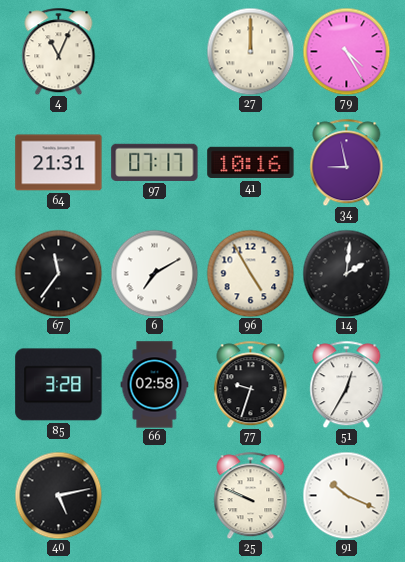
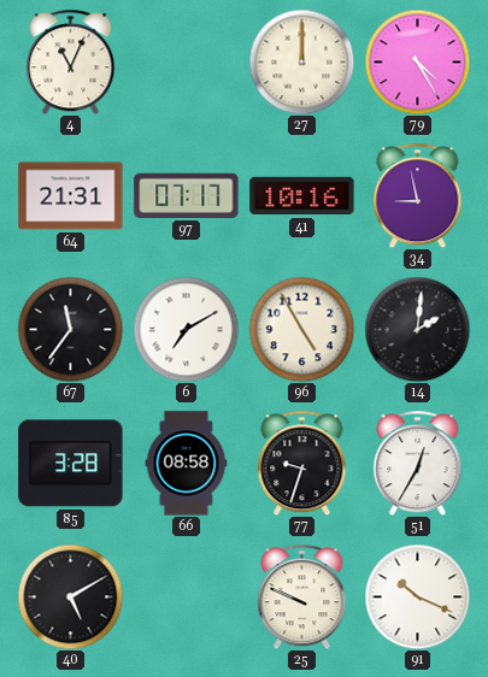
66: 02:58 -> 08:58 (187, 464)
40: 5:13 -> 5:10 (70, 596)
